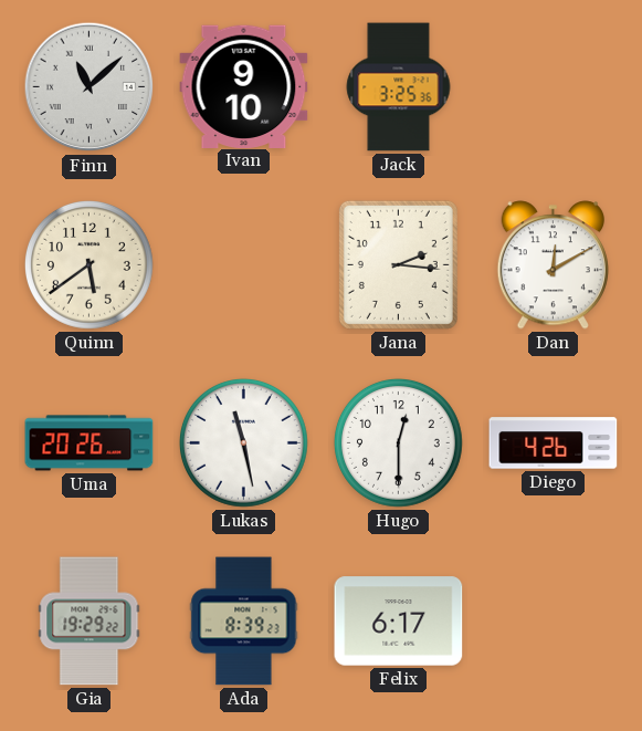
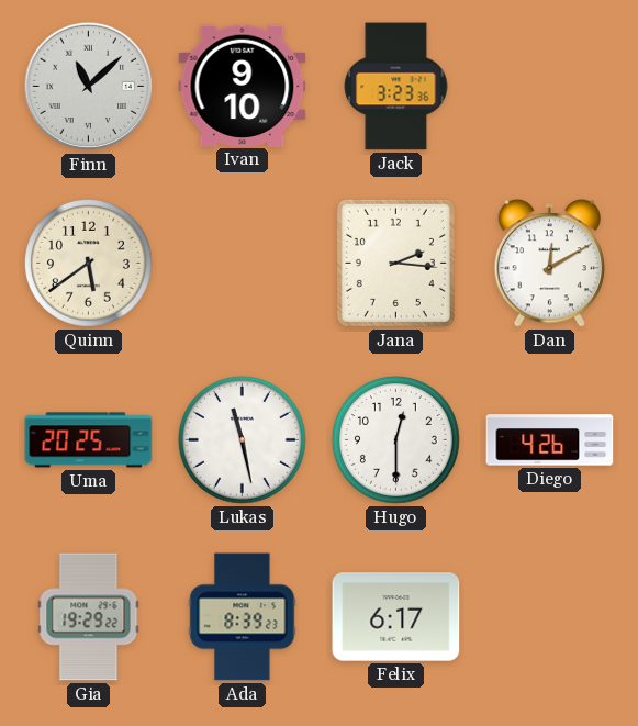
Jack: 3:25 -> 3:23 (396, 87)
Uma: 20:26 -> 20:25 (89, 440)
